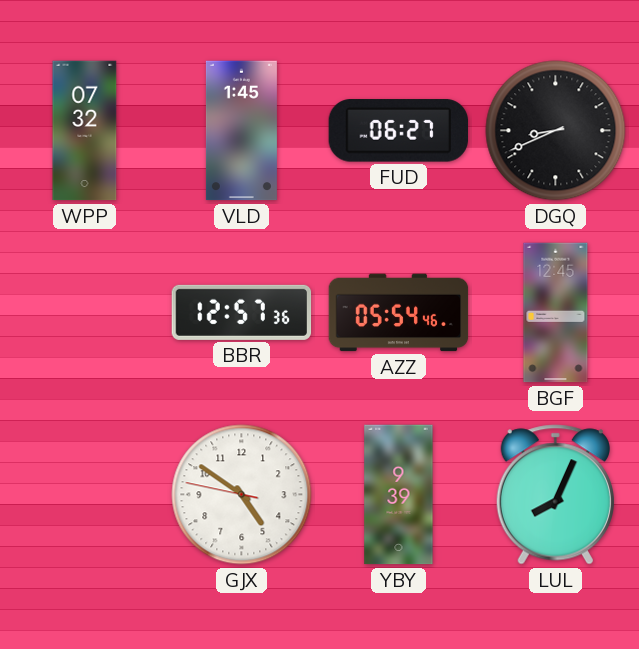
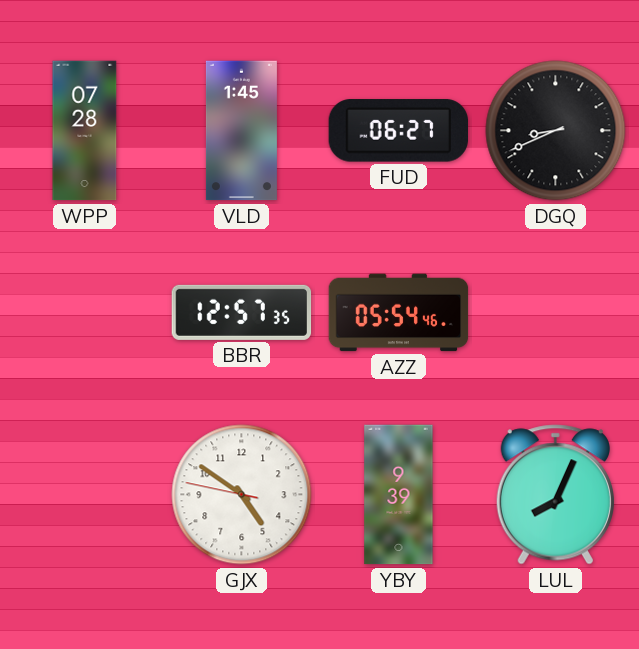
WPP: 07:32 -> 07:28 (85, 131)
BBR: 12:57:36 -> 12:57:35 (242, 312)
BGF: 12:45 -> none (556, 313)
